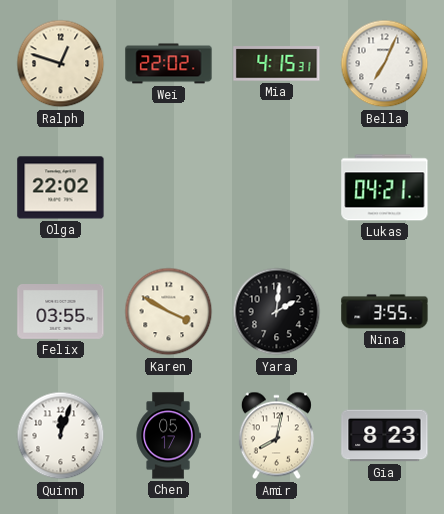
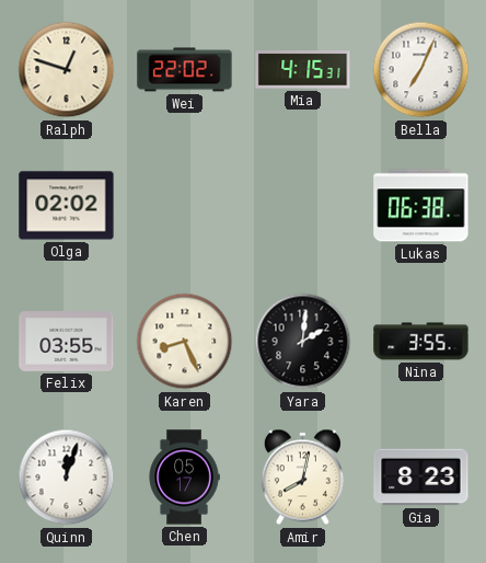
Olga: 22:02 -> 02:02 (67, 206)
Lukas: 04:21 -> 06:38 (421, 206)
Karen: 3:50 -> 8:26 (185, 342)
